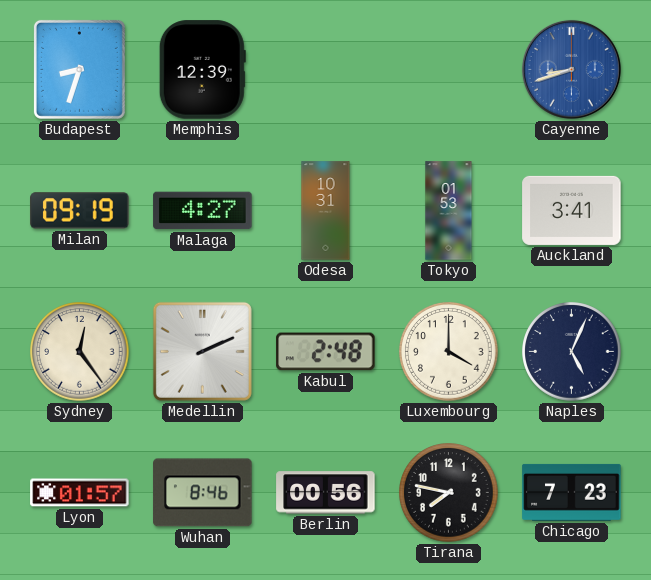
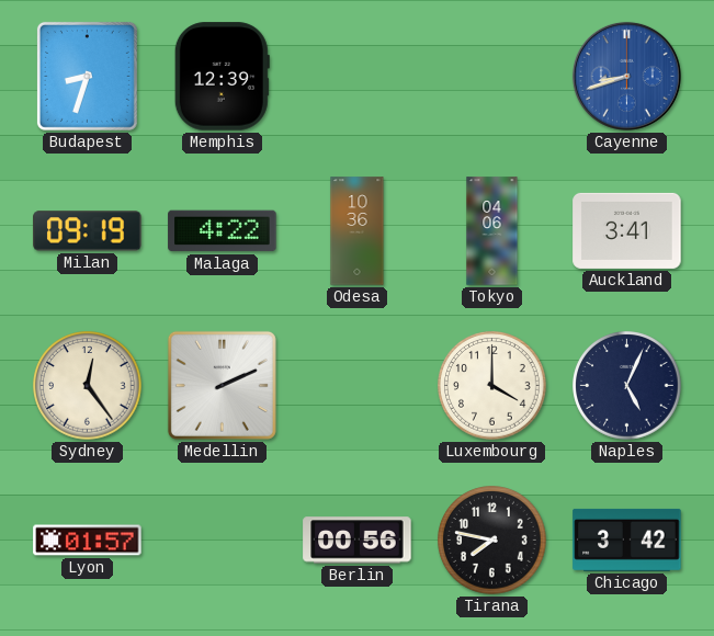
Malaga: 4:27 -> 4:22 (223, 231)
Odesa: 10:31 -> 10:36 (358, 231)
Tokyo: 01:53 -> 04:06 (492, 231)
Kabul: 2:48 -> none (326, 352)
Wuhan: 8:46 -> none (203, 493)
Chicago: 7:23 -> 3:42 (627, 540)
